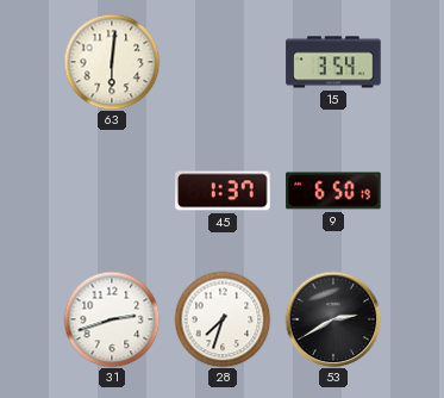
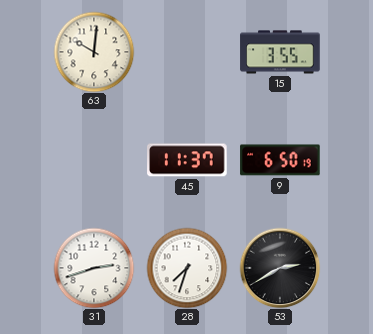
63: 6:01 -> 10:01 (94, 52)
15: 3:54 -> 3:55 (280, 52)
45: 1:37 -> 11:37 (187, 160)
